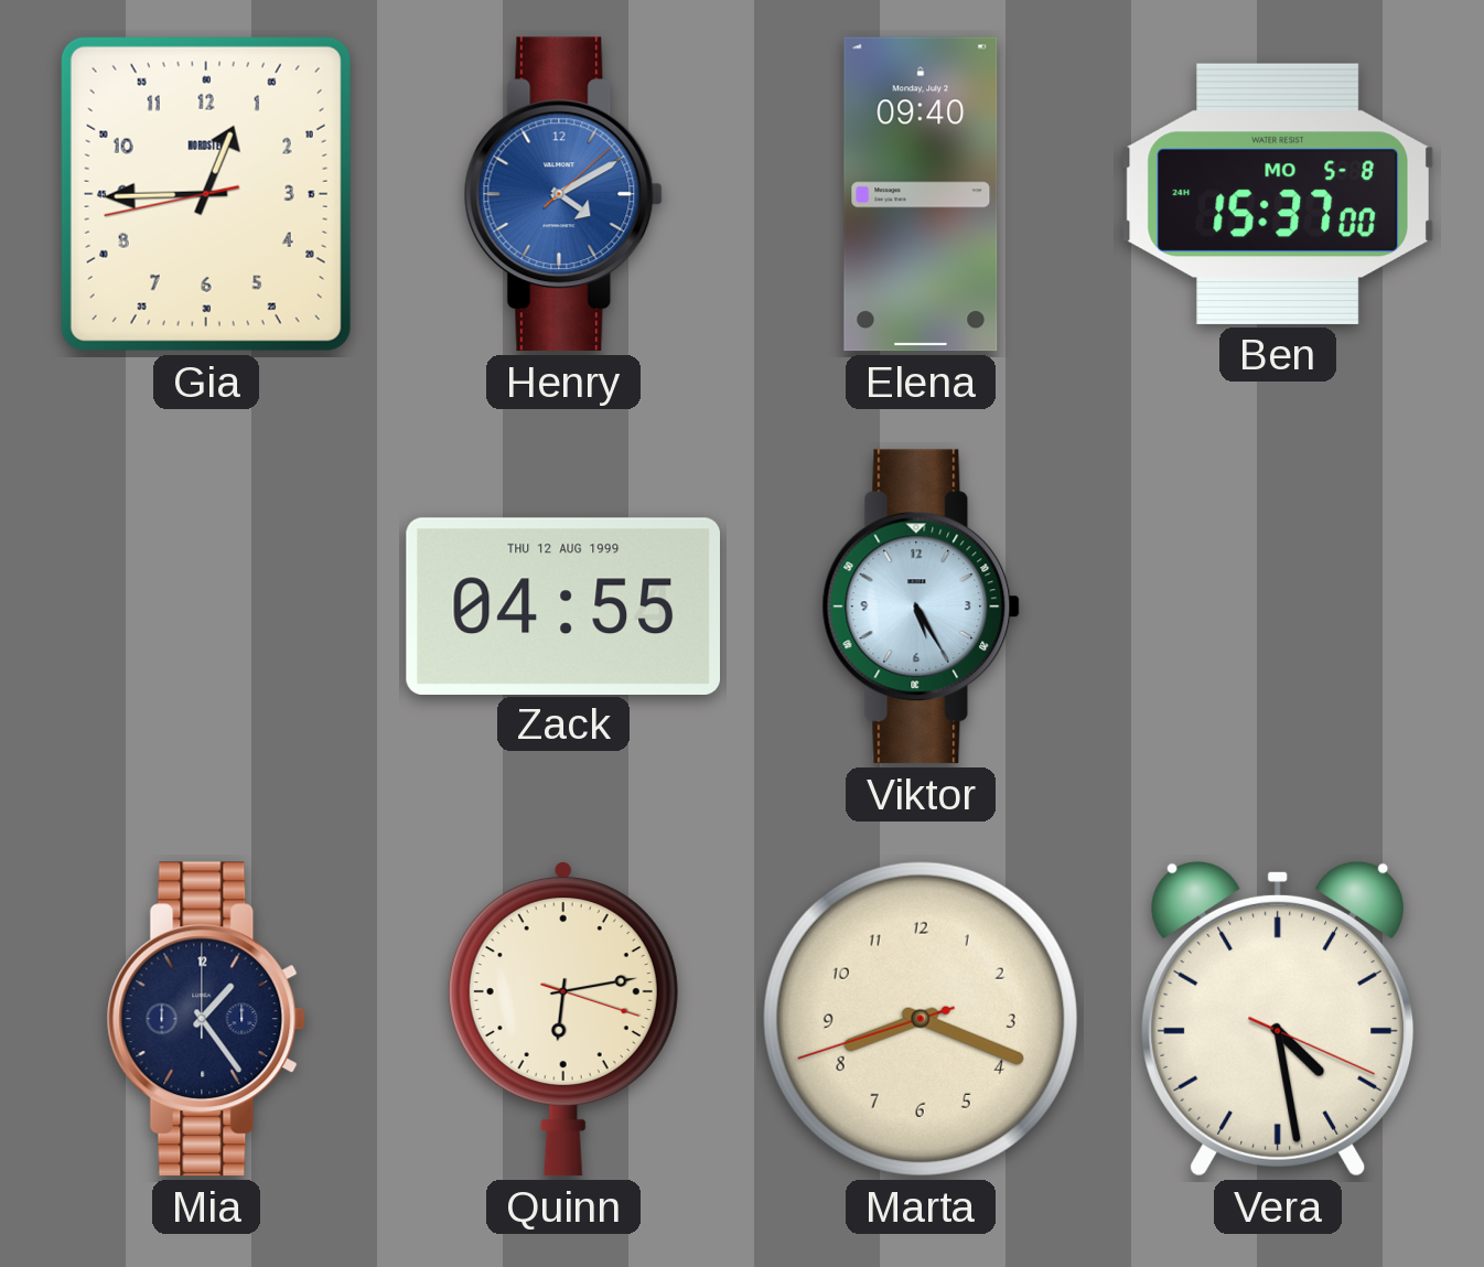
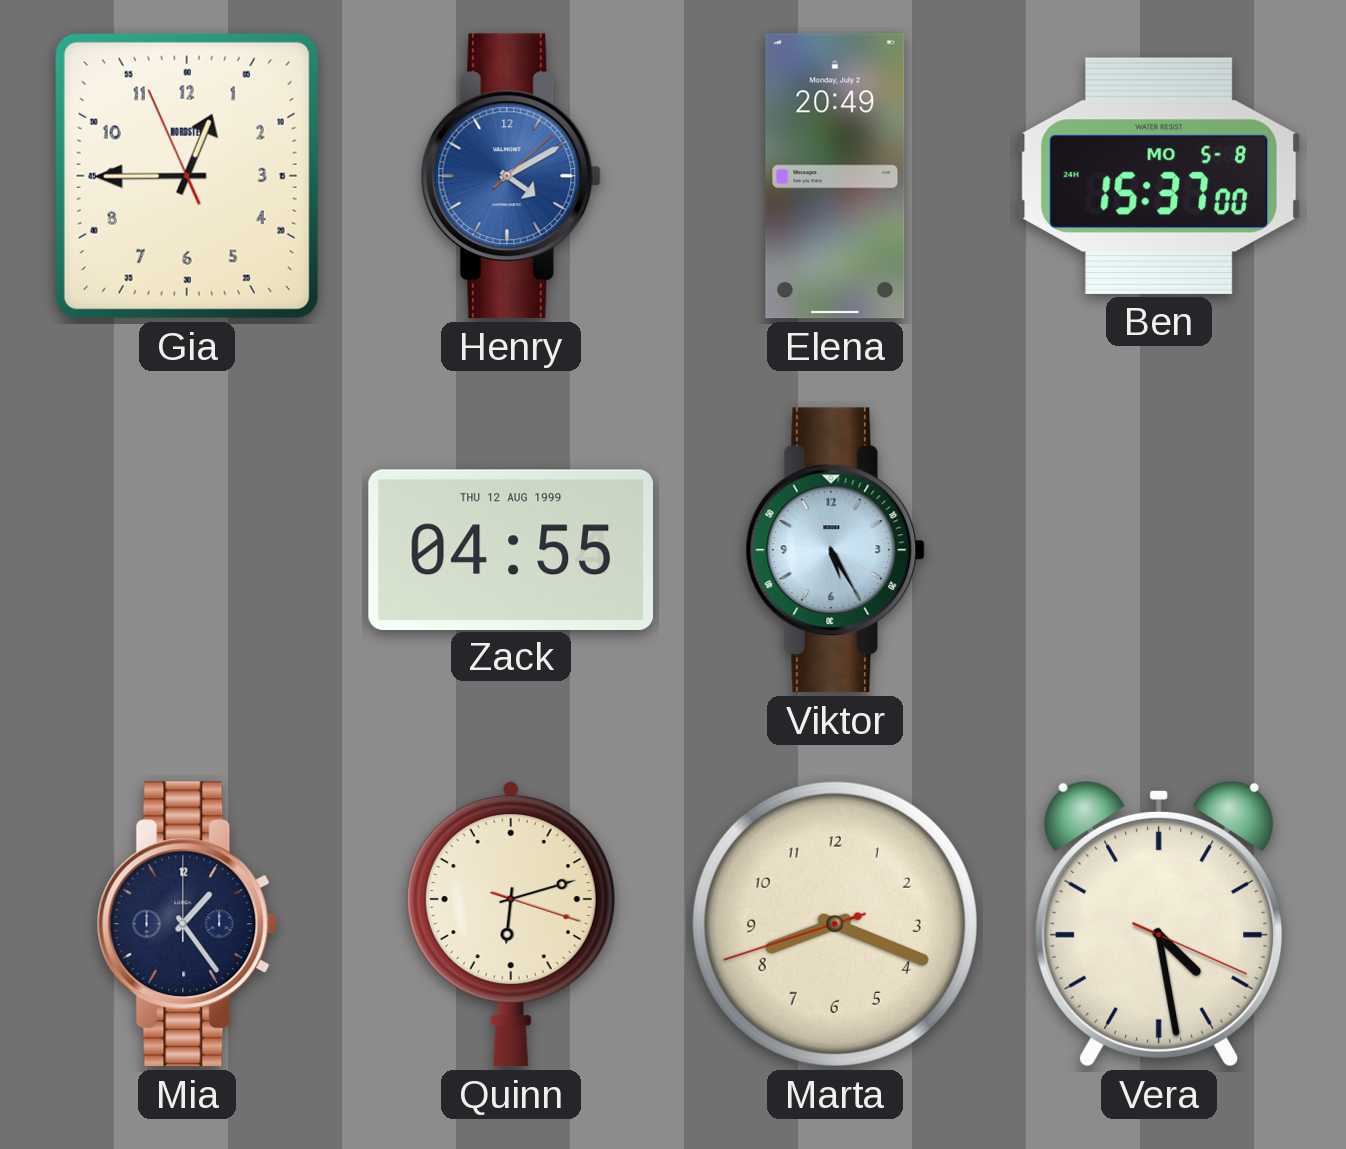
Gia: 12:44:43 -> 12:44:56 (187, 176)
Elena: 09:40 -> 20:49 (835, 176)
Quinn: 6:13 -> 6:12 (511, 924)
